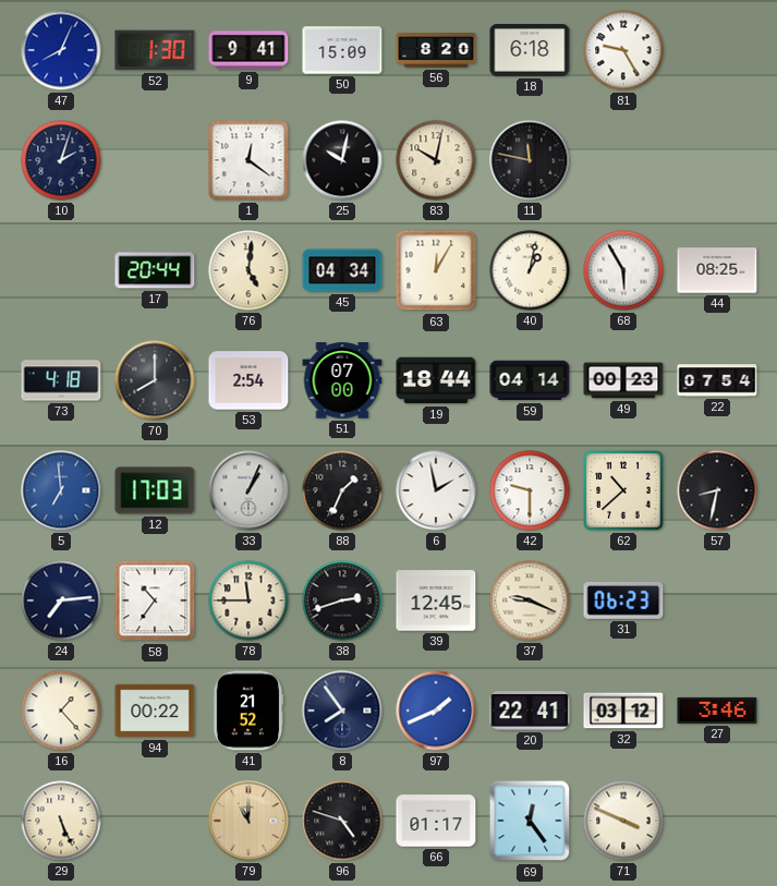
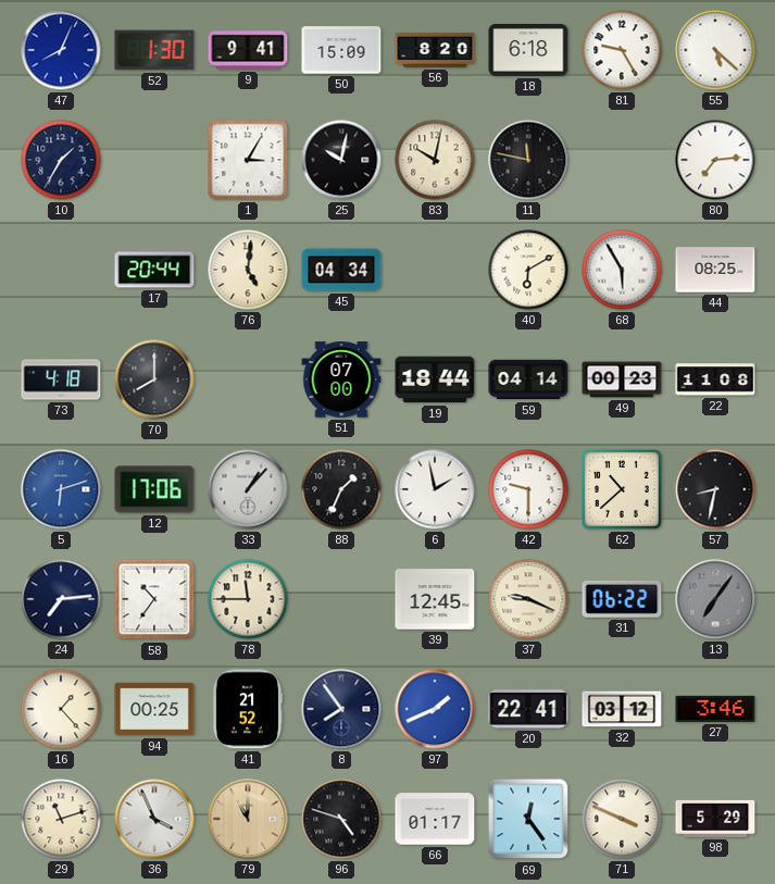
55: none -> 5:22 (715, 50)
10: 2:03 -> 1:35 (61, 160)
1: 12:21 -> 3:05 (248, 160)
80: none -> 7:14 (715, 160)
63: 12:05 -> none (436, 270)
40: 1:02 -> 6:10 (528, 270)
53: 2:54 -> none (248, 380)
22: 07:54 -> 11:08 (715, 379)
5: 6:59 -> 6:12 (61, 489)
12: 17:03 -> 17:06 (154, 489)
33: 1:04 -> 1:07 (248, 489)
38: 2:42 -> none (342, 600)
31: 06:23 -> 06:22 (622, 599)
13: none -> 7:06 (715, 599)
94: 00:22 -> 00:25 (154, 709)
29: 5:26 -> 11:12 (61, 819)
36: none -> 3:56 (154, 819)
98: none -> 5:29 (715, 819)
